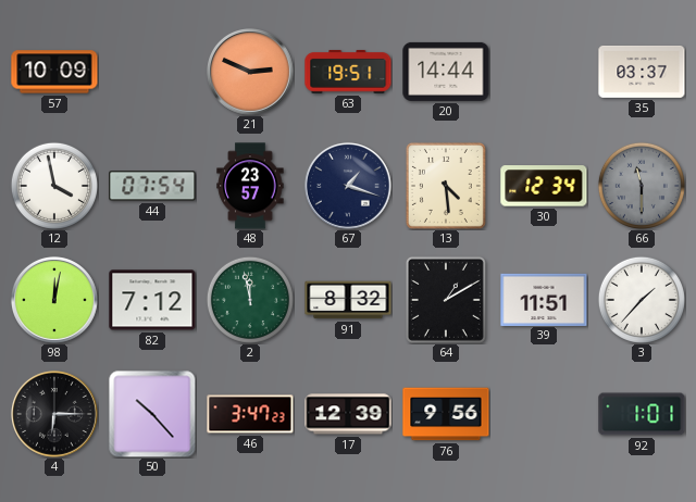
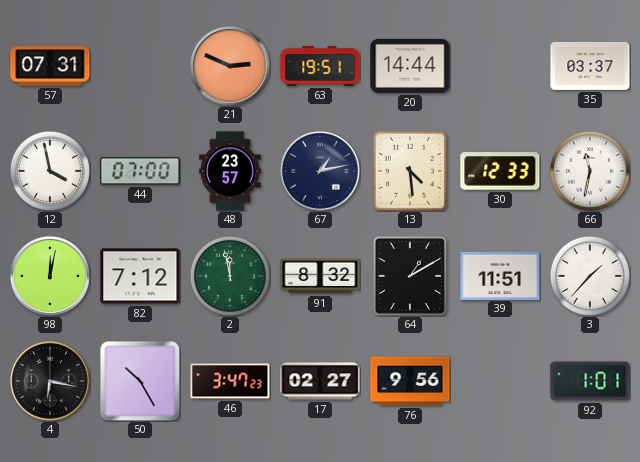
57: 10:09 -> 07:31 (50, 66)
44: 07:54 -> 07:00 (140, 171)
67: 1:18 -> 1:13 (320, 171)
30: 12:34 -> 12:33 (500, 171)
66: 11:30 -> 11:32 (590, 171)
66 dial: grey -> white (590, 171)
4: 6:15 -> 6:17 (50, 381)
50: 10:23 -> 10:25 (140, 381)
17: 12:39 -> 02:27 (320, 381)
